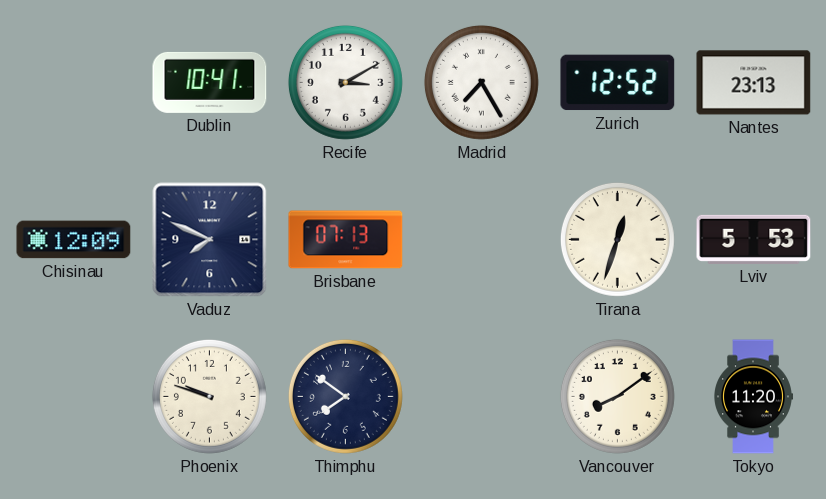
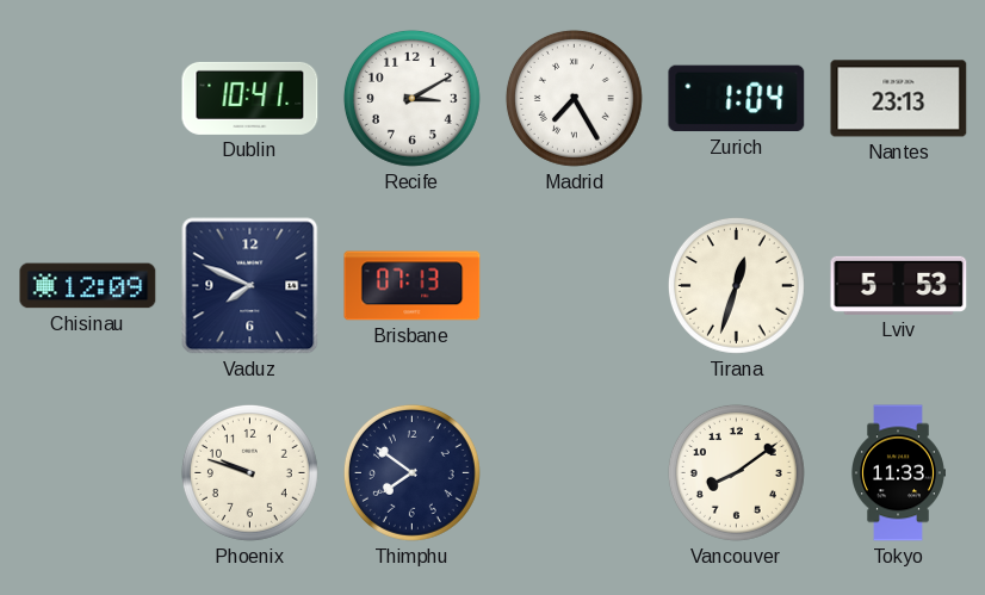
Zurich: 12:52 -> 1:04 (737, 99)
Tokyo: 11:20 -> 11:33 (899, 473)
